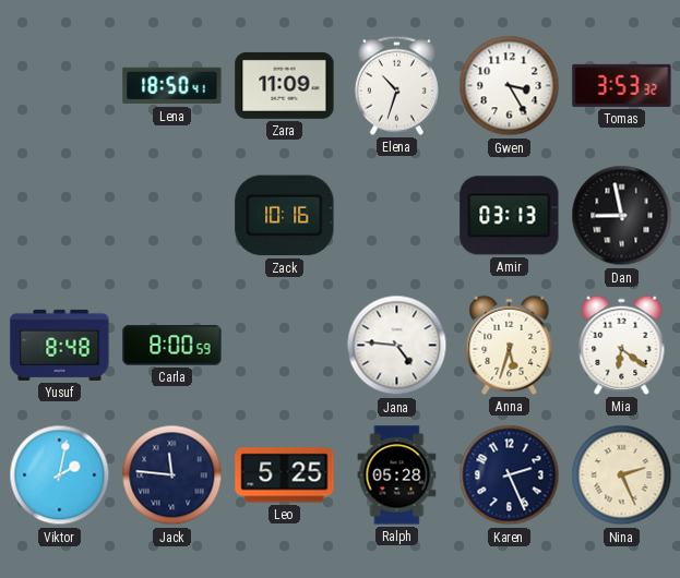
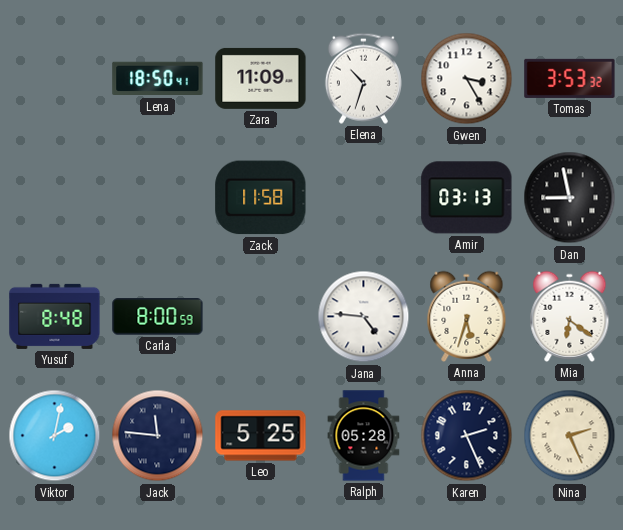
Zack: 10:16 -> 11:58 (261, 198)
